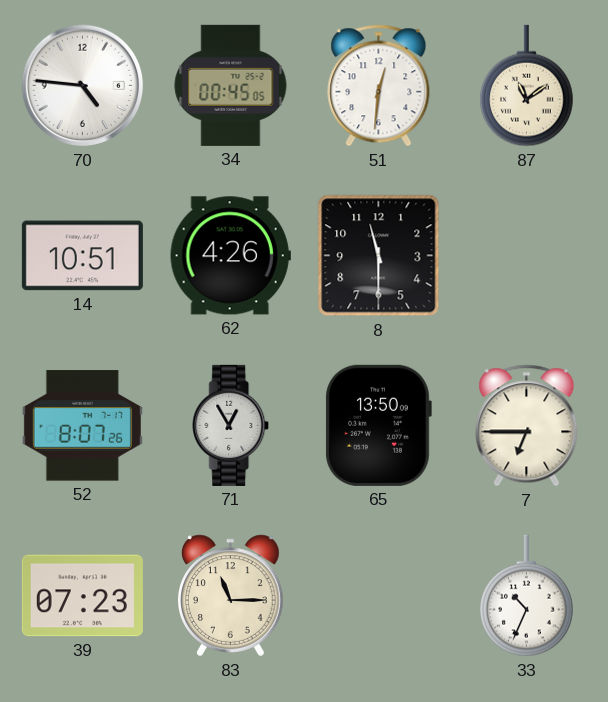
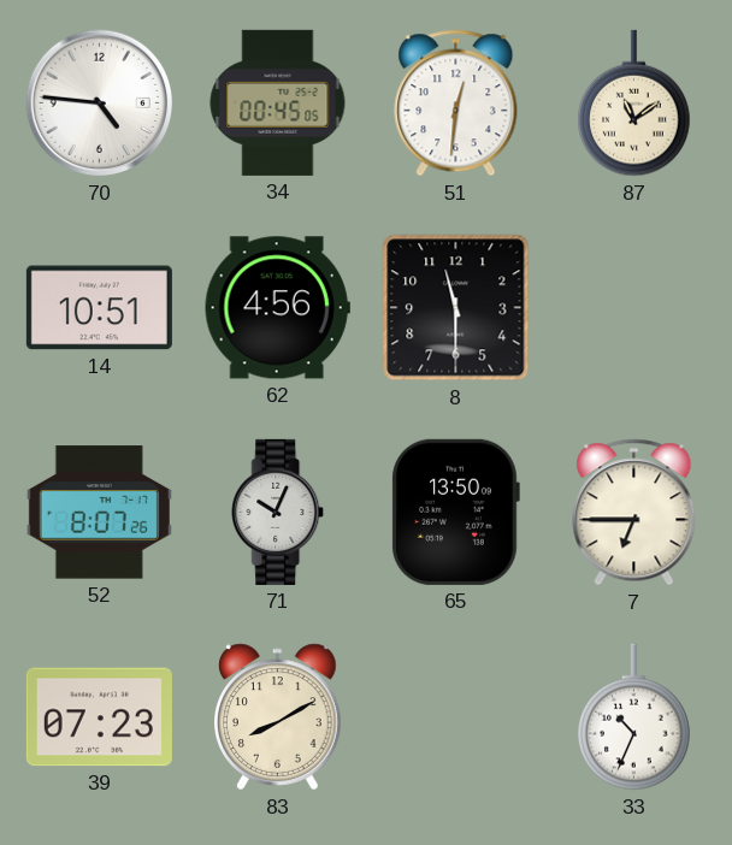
62: 4:26 -> 4:56 (277, 308)
71: 12:55 -> 10:04 (278, 512)
83: 11:15 -> 8:10 (278, 717)
